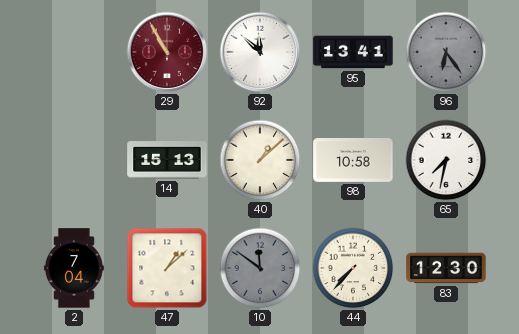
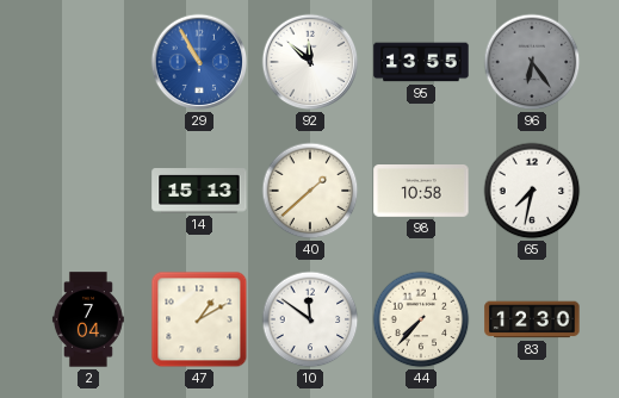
29 dial: burgundy -> blue (199, 62)
95: 13:41 -> 13:55 (421, 62)
40: 1:08 -> 1:38 (310, 191)
47: 1:08 -> 1:10 (199, 319)
10 dial: grey -> white (310, 319)
